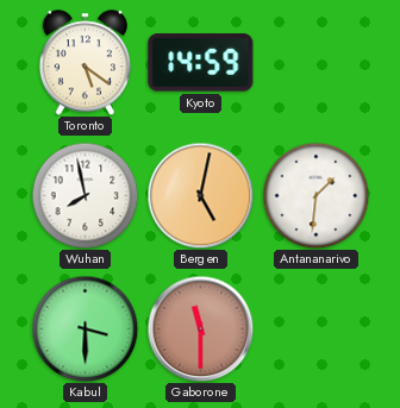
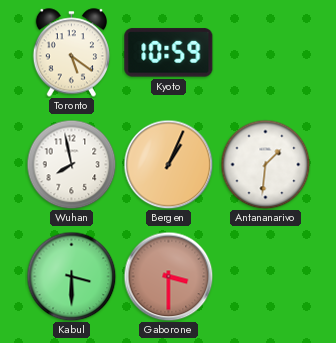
Kyoto: 14:59 -> 10:59 (169, 53)
Bergen: 5:02 -> 1:04 (168, 164)
Gaborone: 11:30 -> 3:30 (168, 276)
